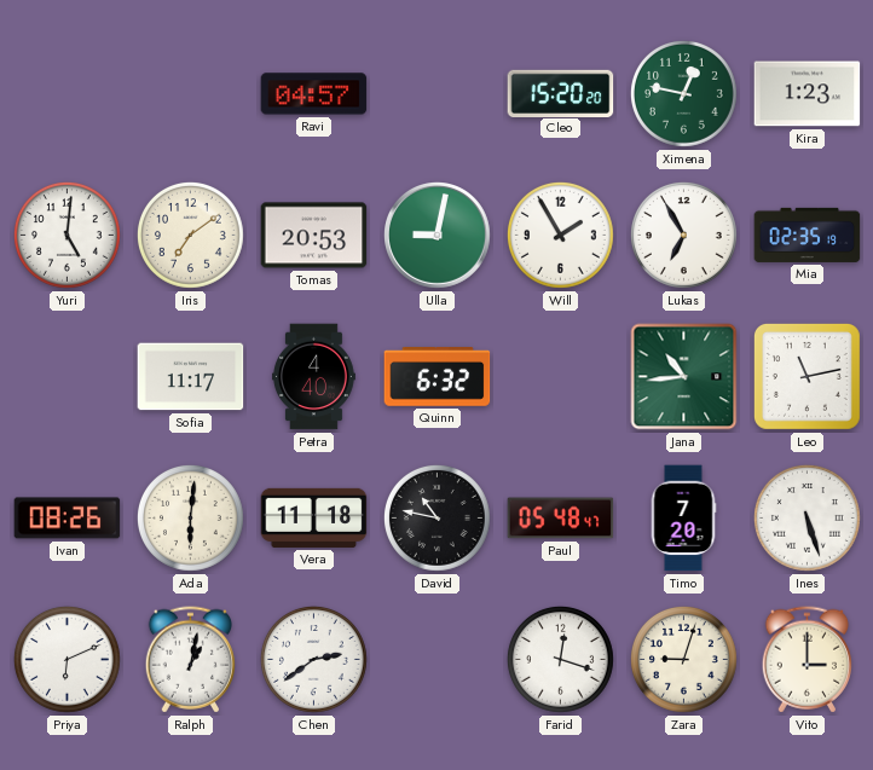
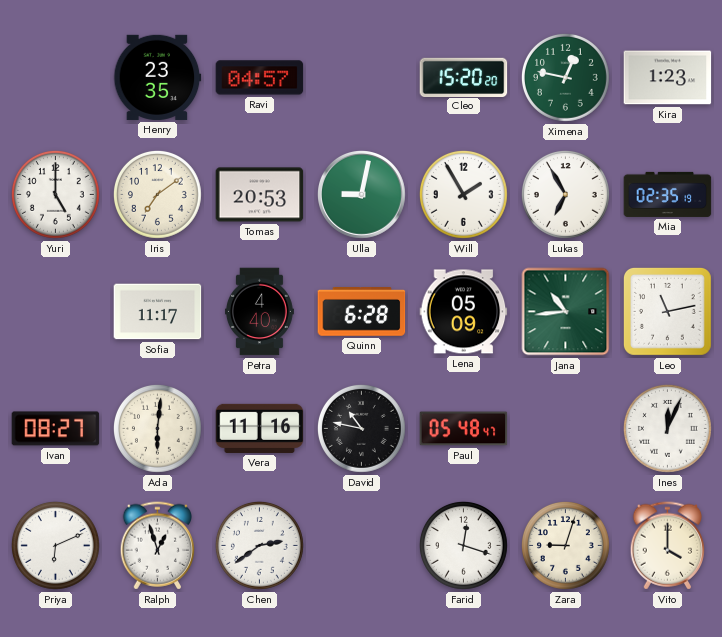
Henry: none -> 23:35 (158, 77)
Yuri: 5:01 -> 5:00 (55, 194)
Quinn: 6:32 -> 6:28 (362, 312)
Lena: none -> 05:09 (464, 312)
Ivan: 08:26 -> 08:27 (56, 429)
Vera: 11:18 -> 11:16 (260, 428)
Timo: 7:20 -> none (683, 519)
Ines: 5:27 -> 12:04 (667, 428)
Ralph: 1:02 -> 12:57 (157, 546)
Vito: 3:00 -> 4:00 (667, 546)
